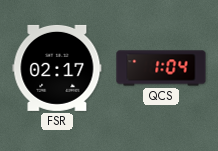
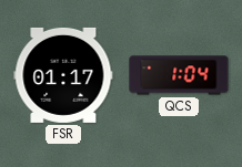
FSR: 02:17 -> 01:17 (63, 75)
